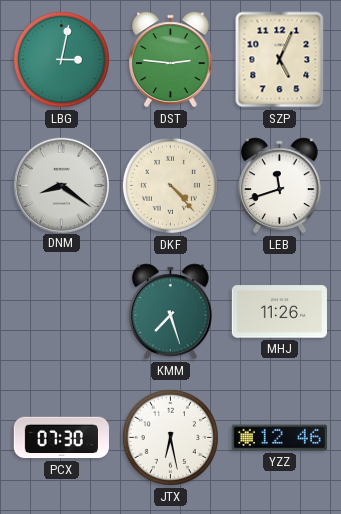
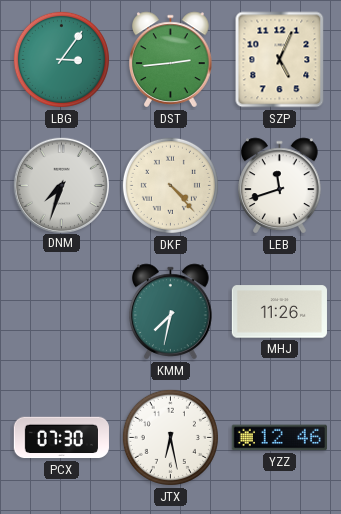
LBG: 3:02 -> 3:06 (61, 59)
DST: 2:46 -> 2:44 (171, 60)
DNM: 8:21 -> 7:33 (61, 185)
KMM: 7:27 -> 7:32 (171, 312)
